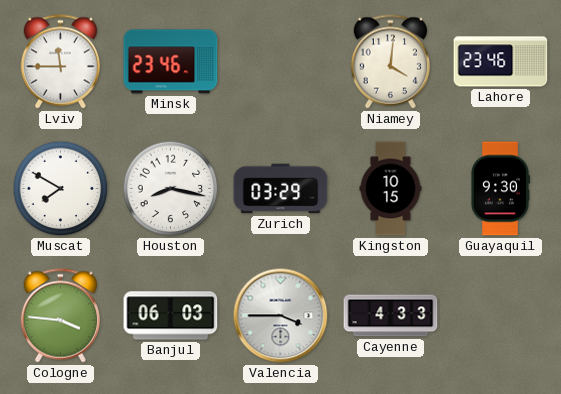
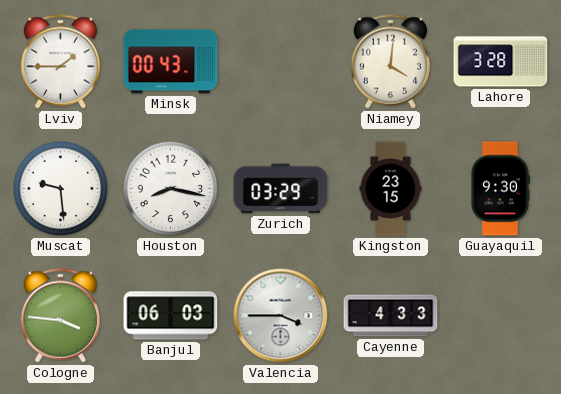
Lviv: 11:45 -> 1:45 (60, 62)
Minsk: 23:46 -> 00:43 (171, 62)
Lahore: 23:46 -> 3:28 (501, 62)
Muscat: 7:50 -> 9:29 (61, 189)
Kingston: 10:15 -> 23:15 (391, 189)
